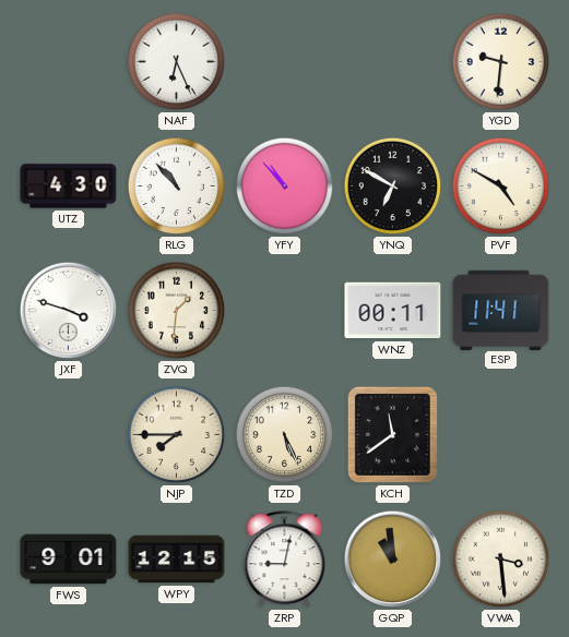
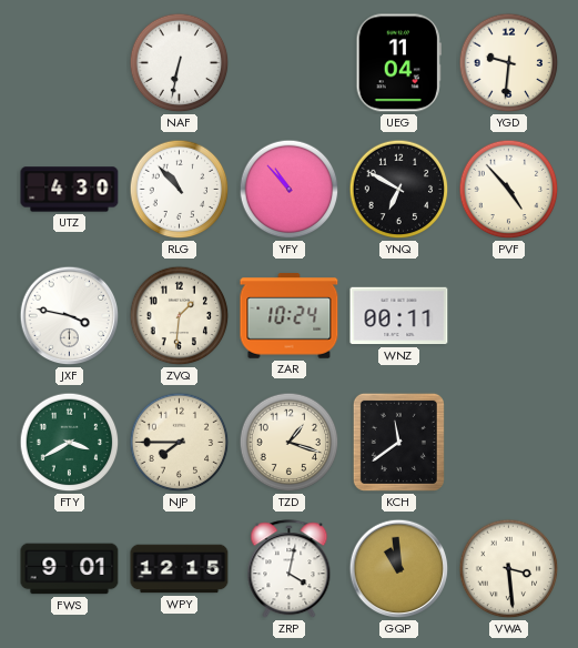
NAF: 6:26 -> 6:32 (180, 63)
UEG: none -> 11:04 (398, 63)
PVF: 4:50 -> 4:53 (509, 190)
JXF: 3:48 -> 3:47 (70, 316)
ZAR: none -> 10:24 (290, 316)
ESP: 11:41 -> none (501, 310)
FTY: none -> 3:40 (70, 443)
TZD: 5:26 -> 1:18 (290, 443)
ZRP: 9:02 -> 4:02 (290, 569)
